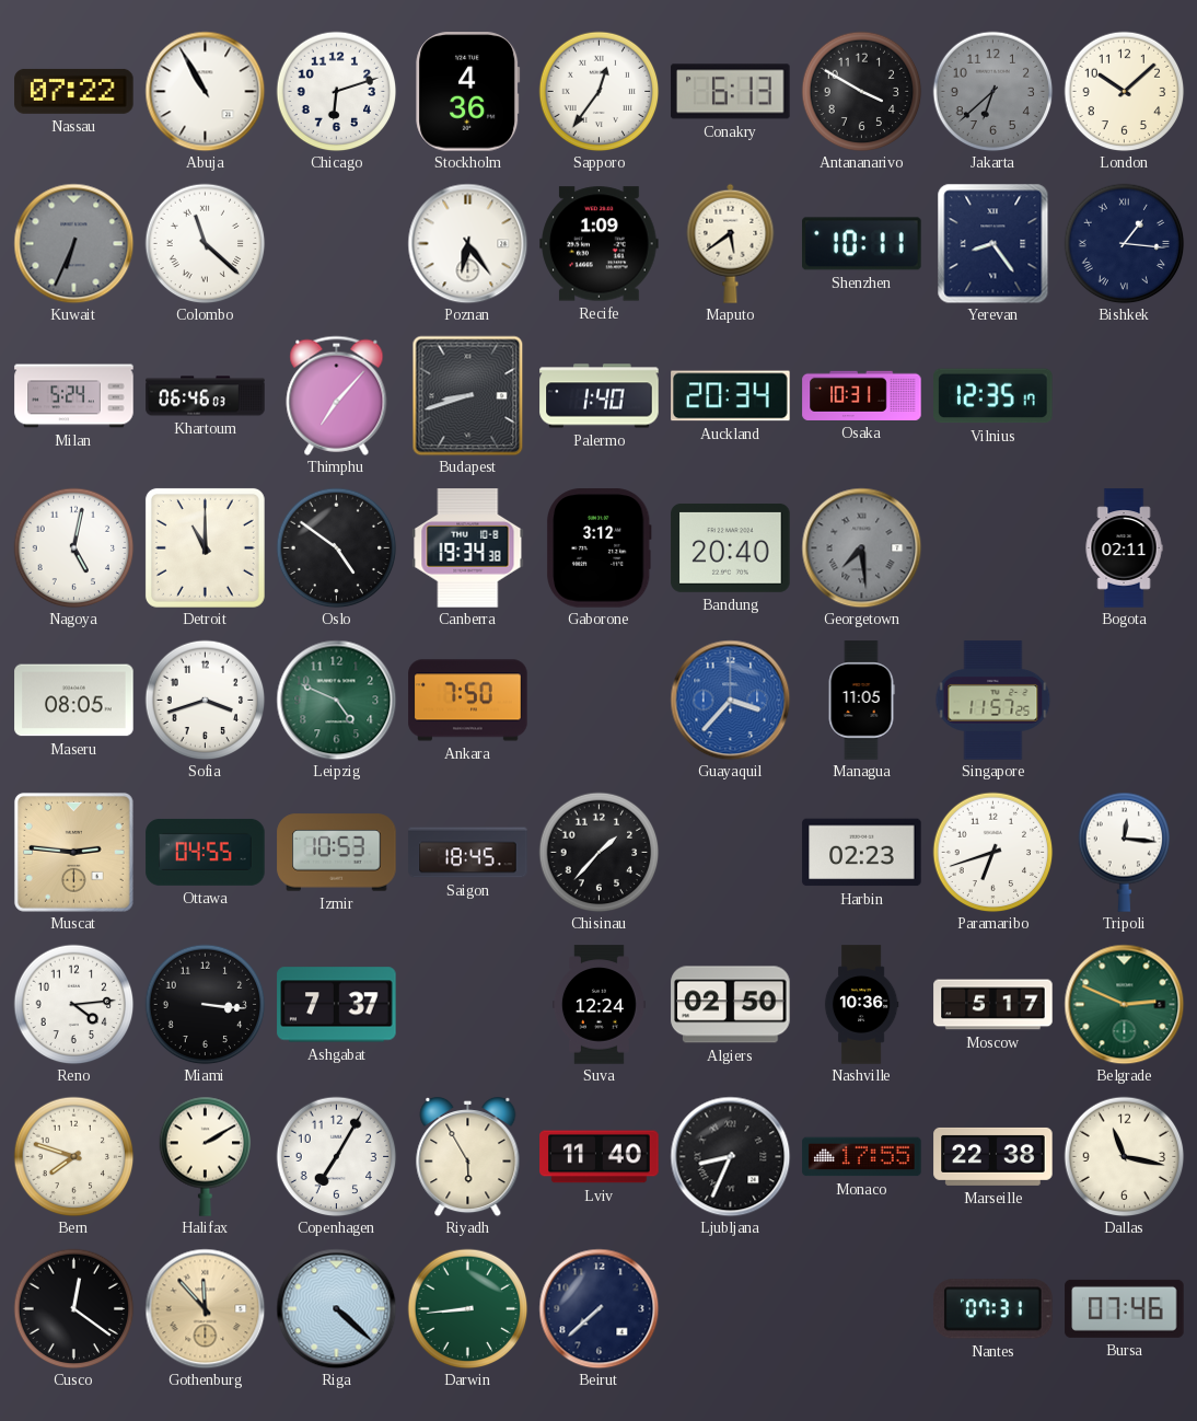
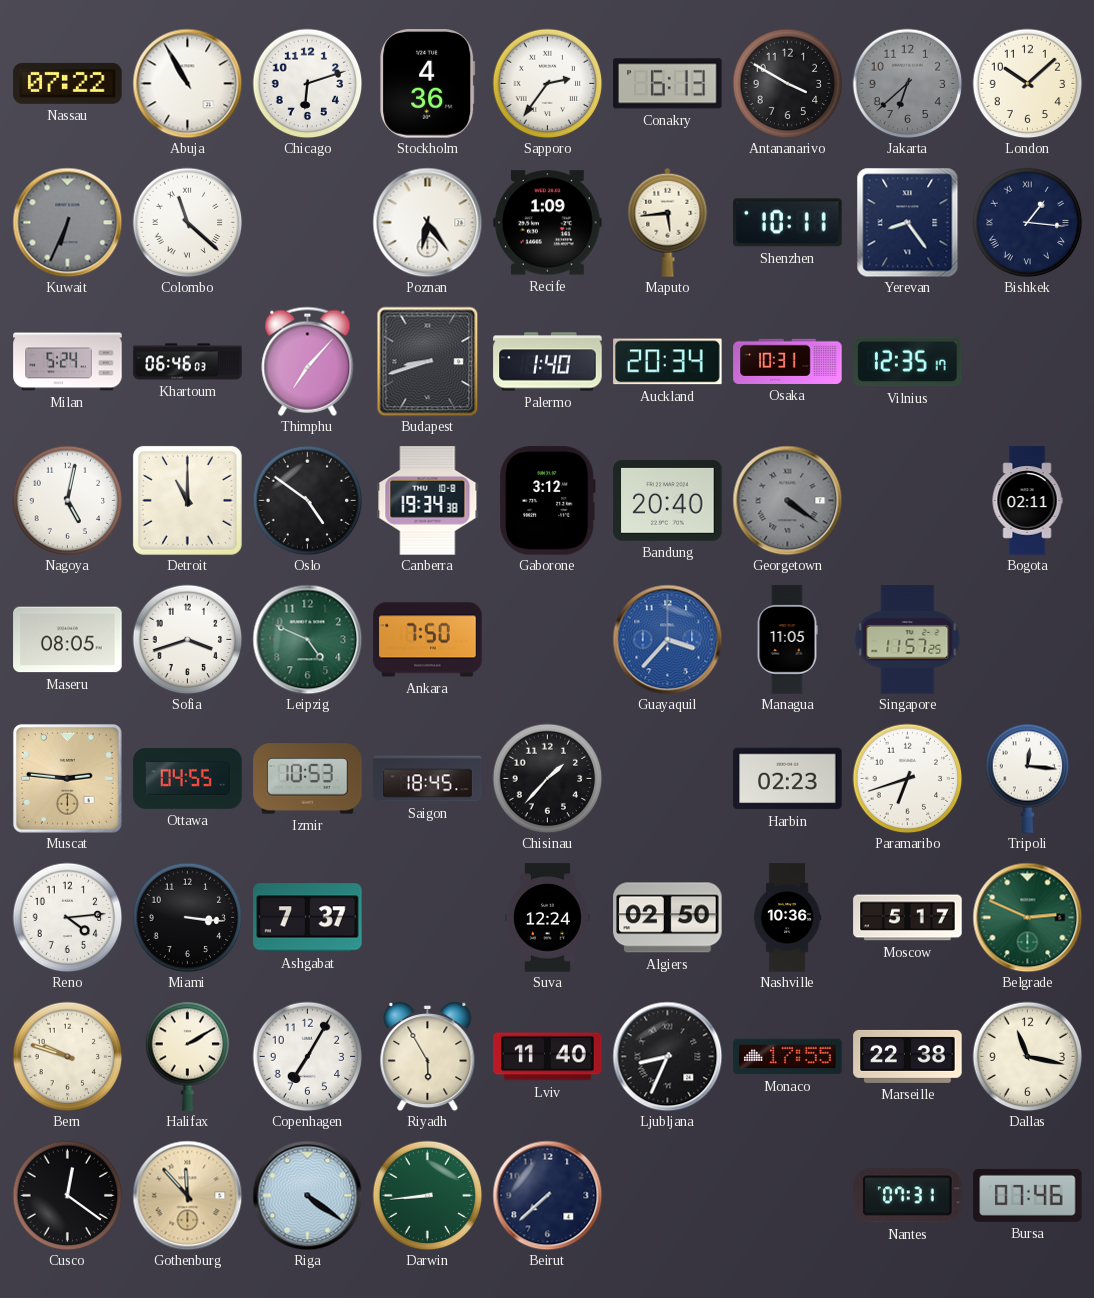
Sapporo: 12:36 -> 2:36 (547, 83)
Maputo: 5:39 -> 5:44 (668, 222)
Georgetown: 7:29 -> 4:21 (787, 500)
Bern: 7:48 -> 9:48 (67, 1056)
Riga: 4:22 -> 4:21 (307, 1195)
